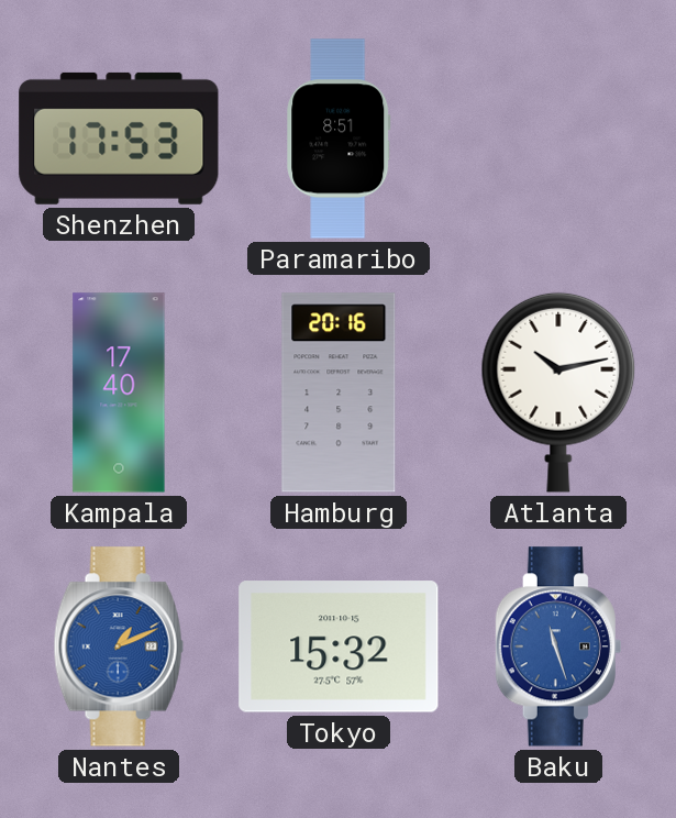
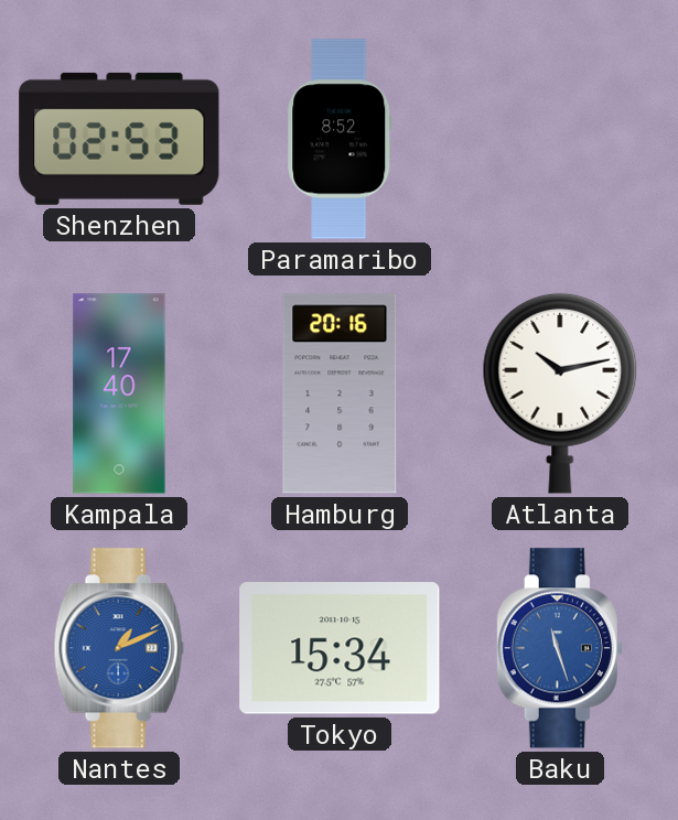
Shenzhen: 17:53 -> 02:53 (119, 139)
Paramaribo: 8:51 -> 8:52 (340, 139)
Tokyo: 15:32 -> 15:34 (340, 648)
